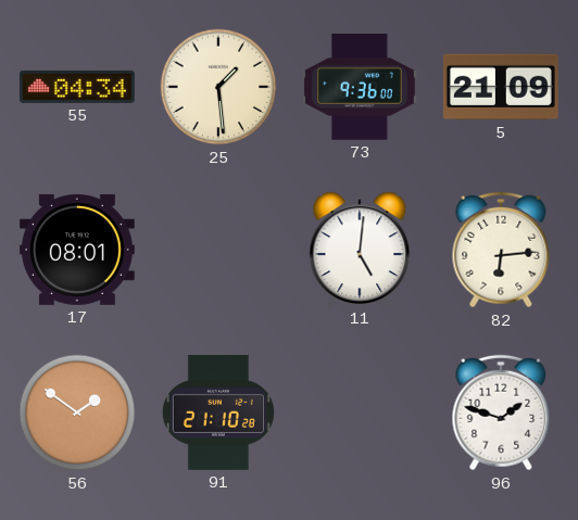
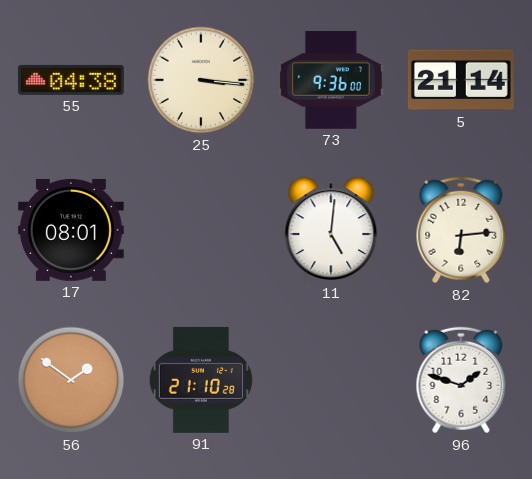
55: 04:34 -> 04:38 (71, 80)
25: 1:29 -> 3:16 (201, 80)
5: 21:09 -> 21:14 (461, 80)
